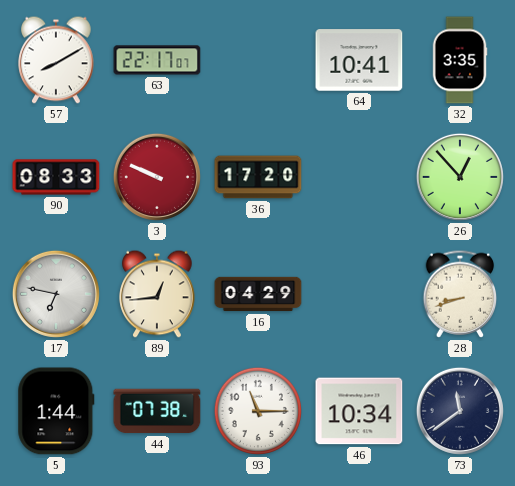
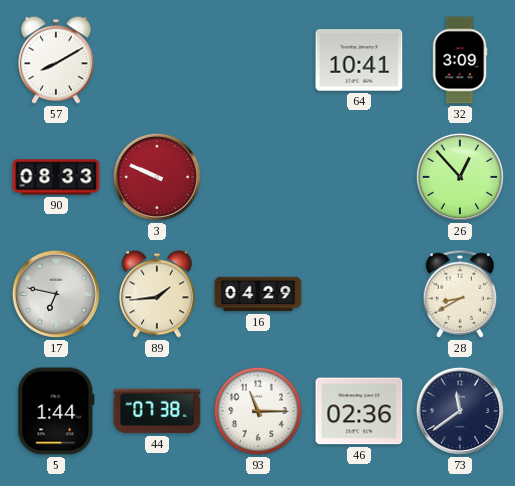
63: 22:17 -> none (157, 60)
32: 3:35 -> 3:09 (460, 60)
36: 17:20 -> none (258, 177)
89: 12:44 -> 1:44 (157, 294)
28: 8:42 -> 8:40 (460, 294)
46: 10:34 -> 02:36 (359, 411)
